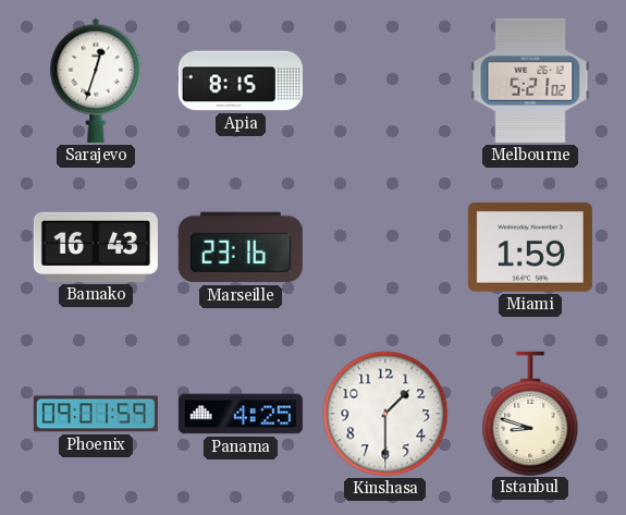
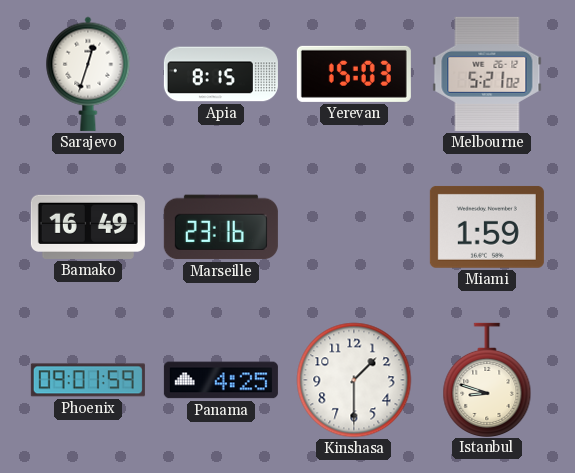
Yerevan: none -> 15:03 (354, 74)
Bamako: 16:43 -> 16:49 (88, 227)
